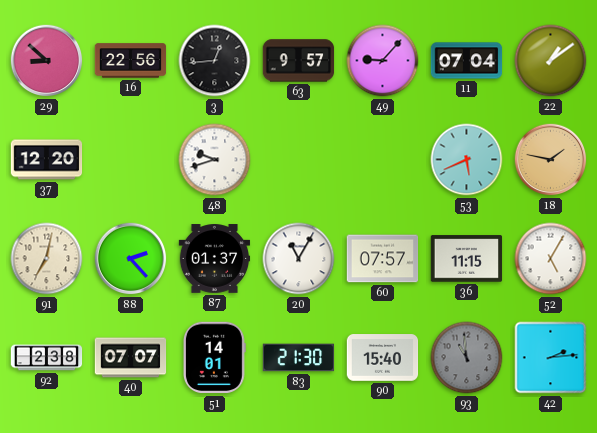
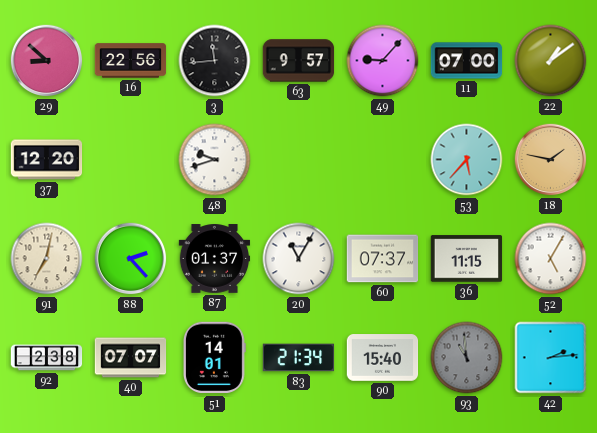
3: 12:44 -> 11:44 (215, 61)
11: 07:04 -> 07:00 (467, 61)
53: 5:41 -> 5:37 (467, 160)
60: 07:57 -> 07:37 (383, 259)
83: 21:30 -> 21:34 (299, 358)
